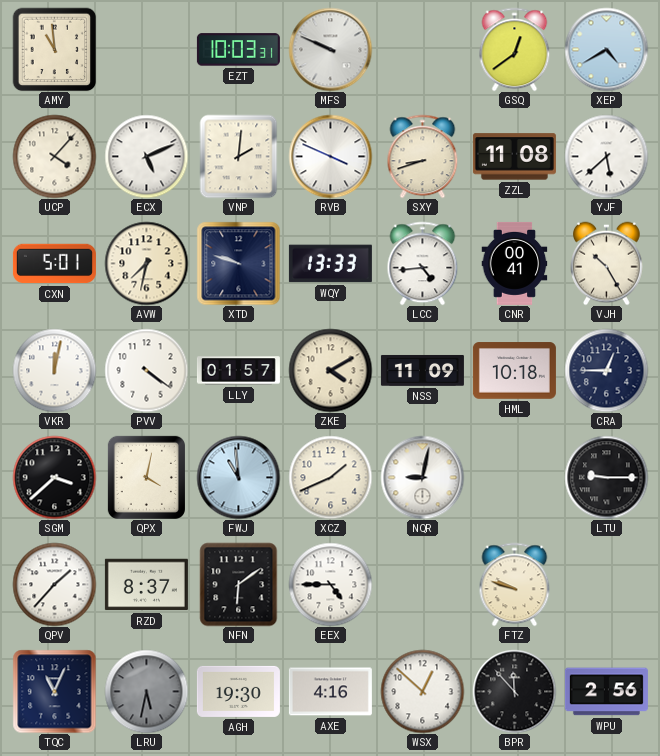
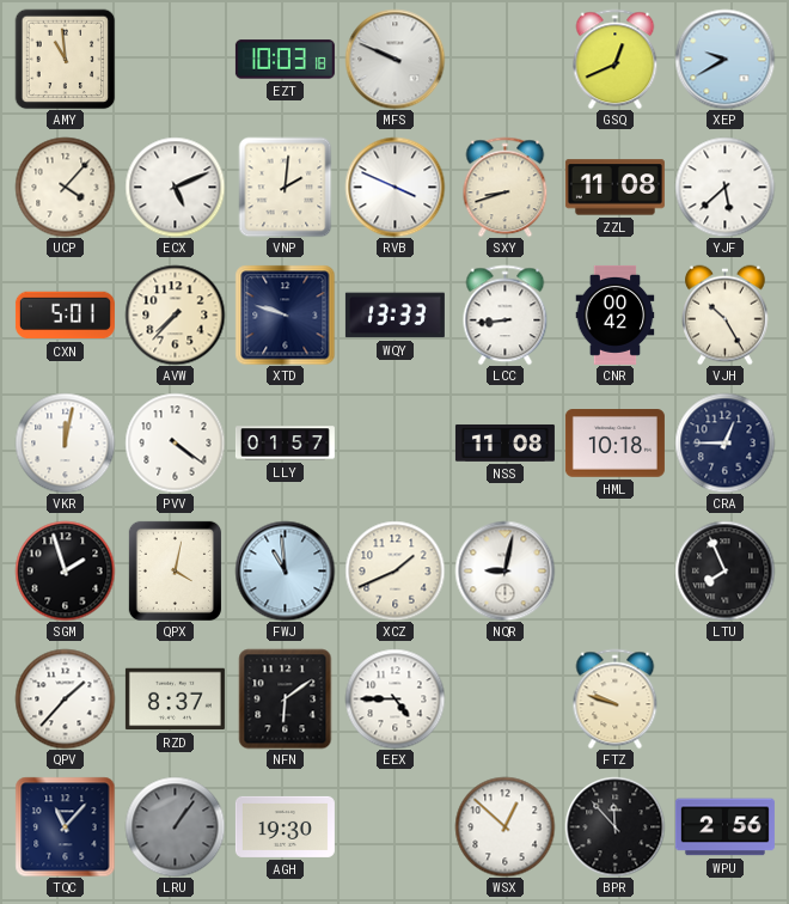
EZT: 10:03:31 -> 10:03:18 (285, 60)
GSQ: 12:39 -> 12:41 (616, 59)
XEP: 4:40 -> 9:40 (724, 59)
AVW: 7:32 -> 7:37 (175, 314)
LCC: 4:44 -> 8:44 (506, 314)
CNR: 00:41 -> 00:42 (616, 314)
ZKE: 4:10 -> none (330, 370)
NSS: 11:09 -> 11:08 (504, 442)
SGM: 3:38 -> 1:57 (65, 570)
LTU: 9:15 -> 7:56 (724, 570)
TQC: 11:04 -> 11:07 (65, 826)
LRU: 5:32 -> 1:06 (175, 826)
AXE: 4:16 -> none (330, 692)
